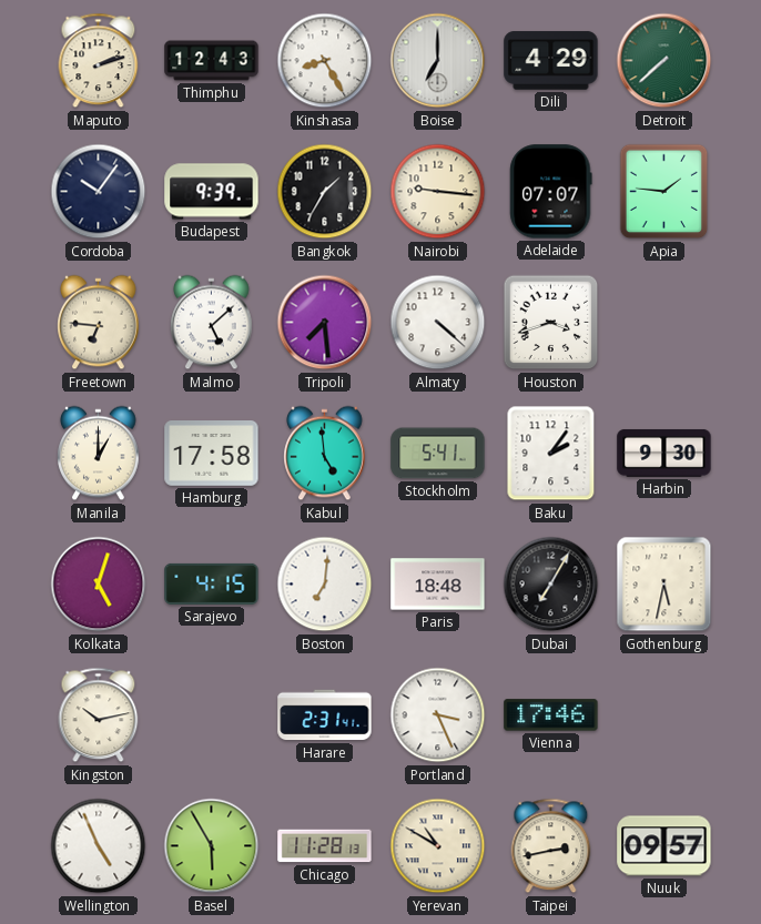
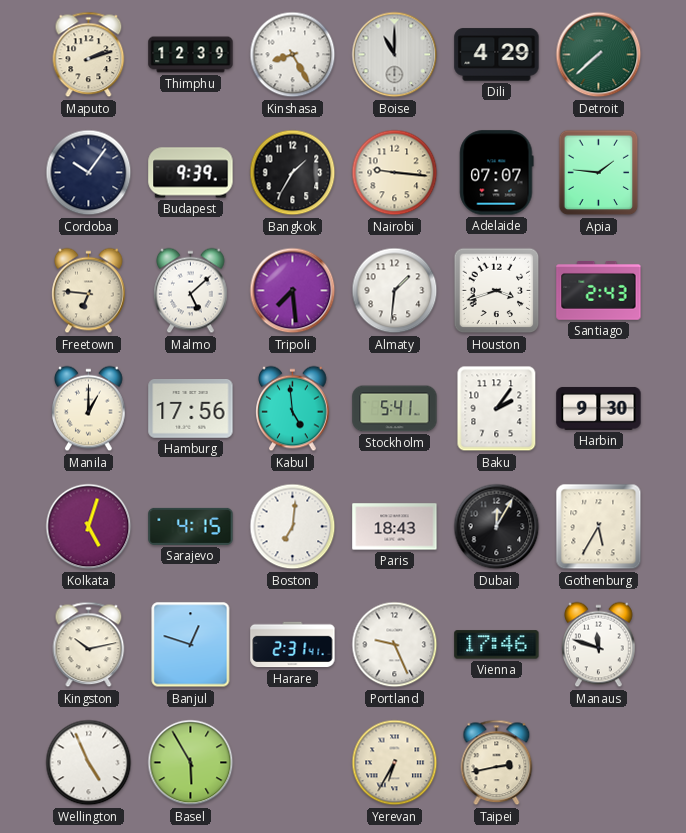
Thimphu: 12:43 -> 12:39 (191, 55)
Boise: 7:00 -> 11:00 (395, 55)
Almaty: 4:22 -> 1:31 (395, 291)
Santiago: none -> 2:43 (599, 291)
Hamburg: 17:58 -> 17:56 (191, 409)
Paris: 18:48 -> 18:43 (395, 527)
Dubai: 7:05 -> 12:05 (497, 527)
Gothenburg: 5:32 -> 5:35 (599, 527)
Banjul: none -> 12:48 (191, 645)
Portland: 3:26 -> 9:26 (395, 645)
Manaus: none -> 11:48 (599, 645)
Chicago: 11:28 -> none (325, 846)
Yerevan: 10:50 -> 6:35 (395, 763)
Nuuk: 09:57 -> none (664, 846)
